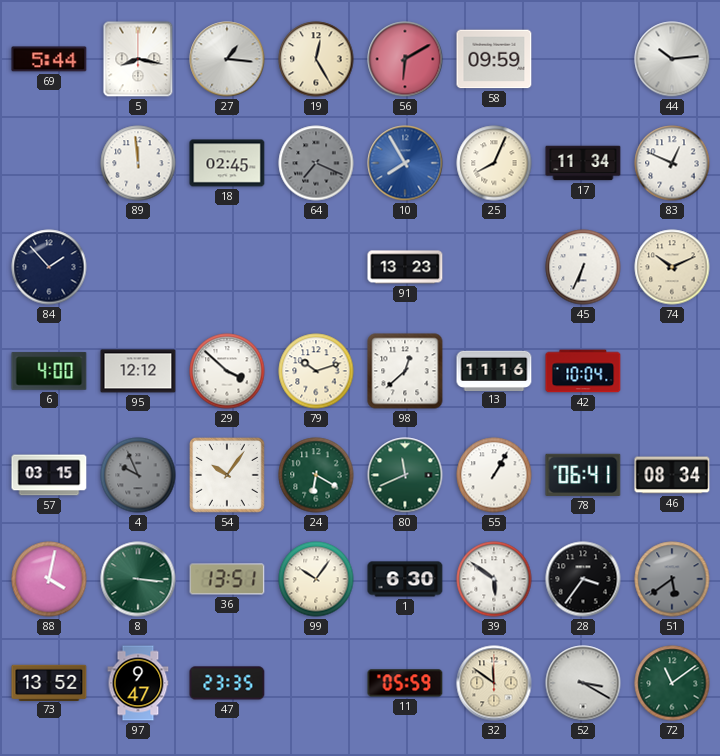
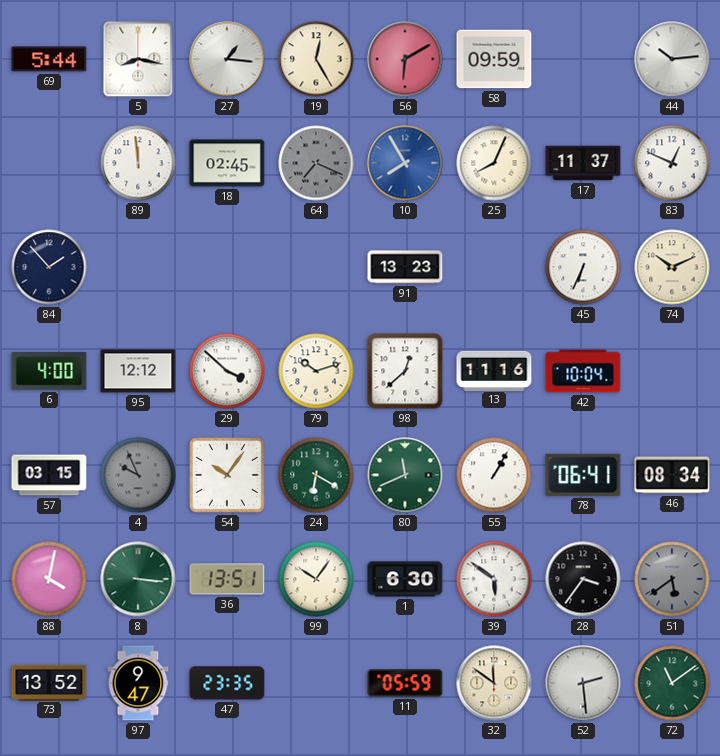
17: 11:34 -> 11:37 (583, 163)
52: 3:20 -> 2:29 (583, 683)
